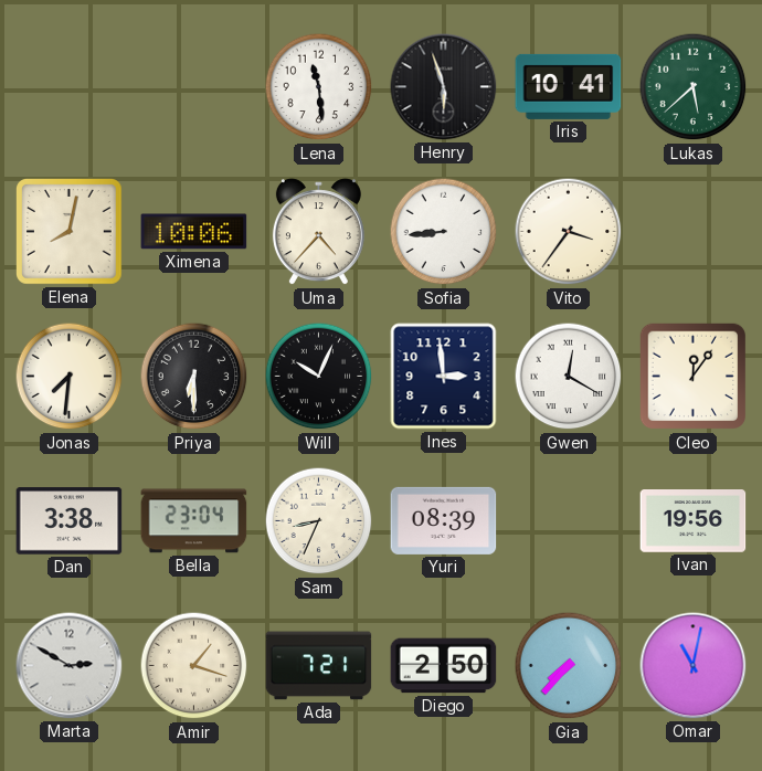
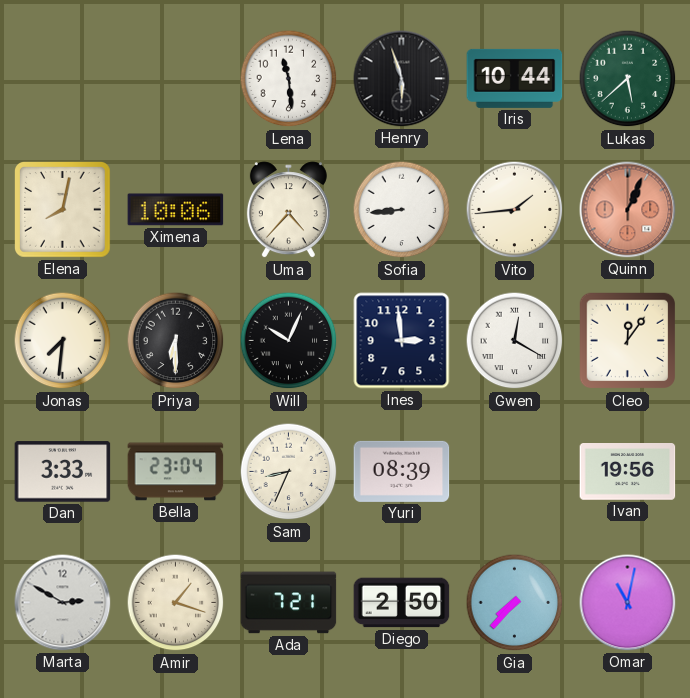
Iris: 10:41 -> 10:44 (515, 78)
Vito: 3:36 -> 1:44 (515, 210)
Quinn: none -> 1:04 (628, 210)
Dan: 3:38 -> 3:33 (63, 472)
